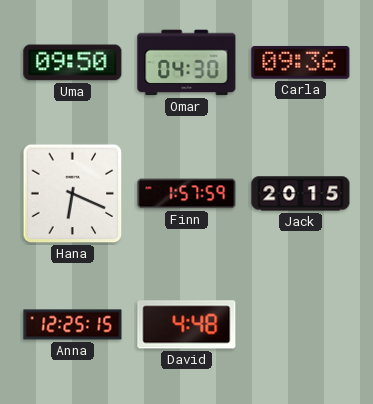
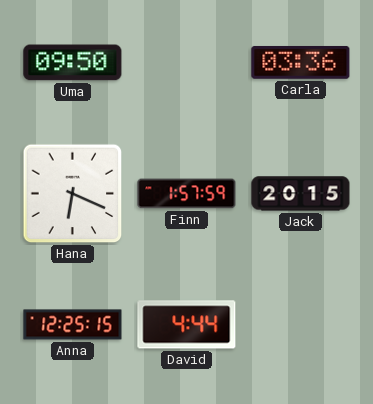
Omar: 04:30 -> none (187, 63)
Carla: 09:36 -> 03:36 (301, 62)
David: 4:48 -> 4:44 (187, 325)
